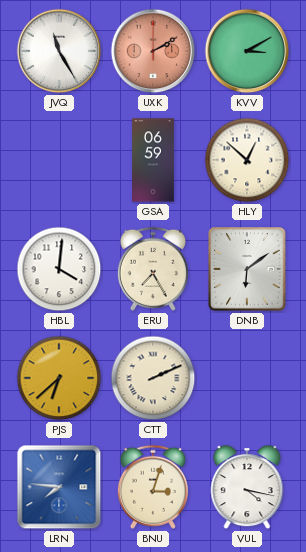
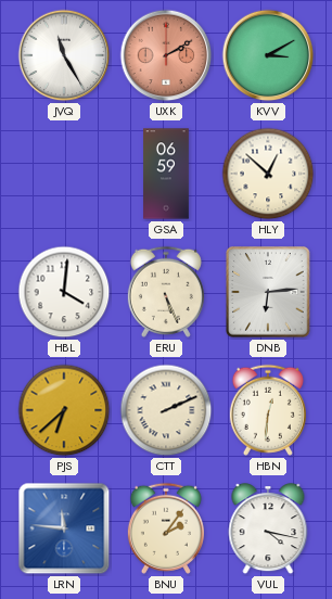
ERU: 7:25 -> 5:26 (166, 292)
DNB: 6:09 -> 6:14 (268, 292)
HBN: none -> 12:31 (268, 410)
LRN: 7:46 -> 11:46 (64, 528)
BNU: 3:03 -> 2:06 (166, 528)
